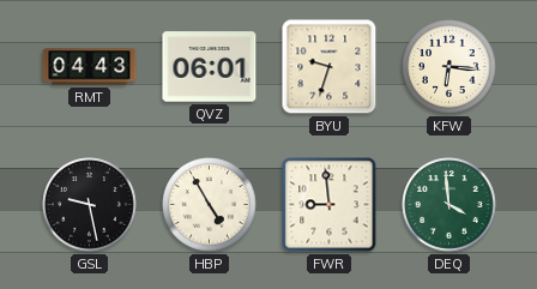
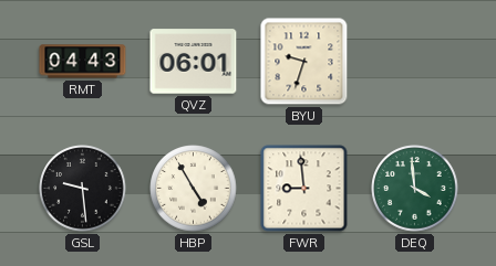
KFW: 6:16 -> none (449, 67)
GSL: 9:28 -> 9:29 (83, 189)
